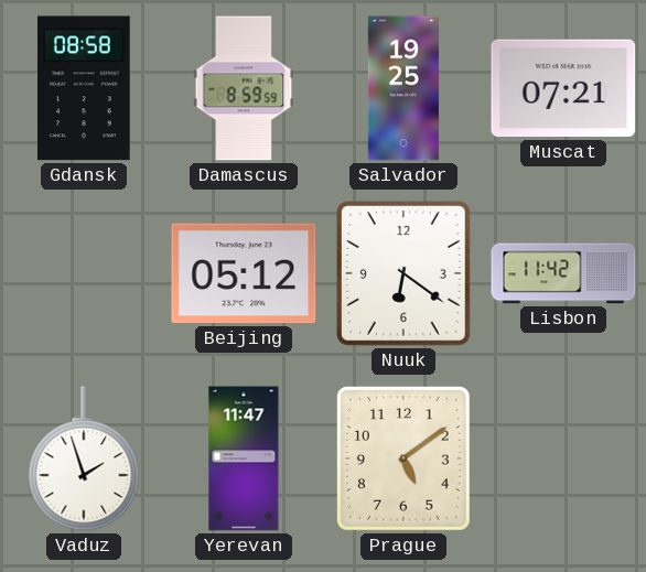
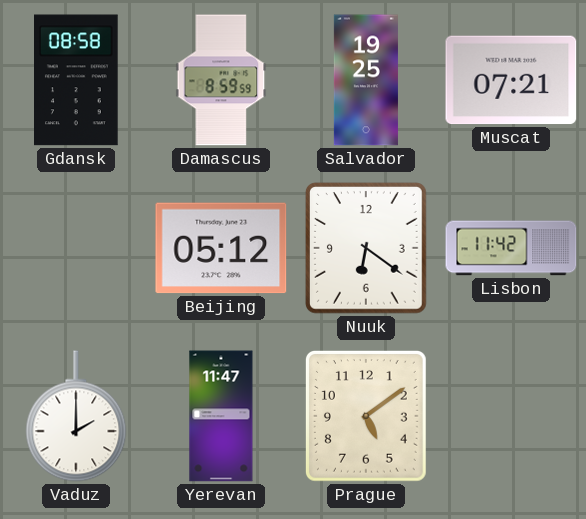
Vaduz: 1:57 -> 2:00 (76, 416)
